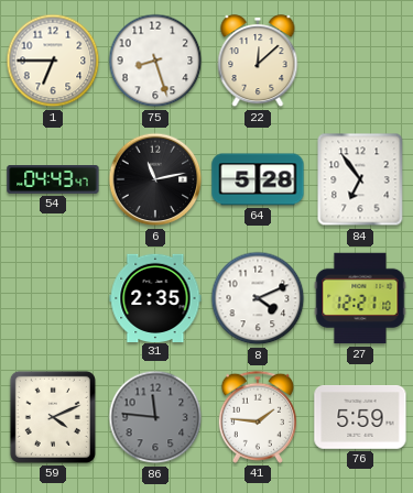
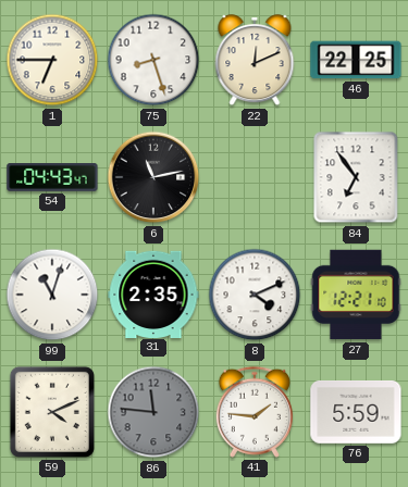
22: 12:08 -> 12:11 (255, 61)
46: none -> 22:25 (356, 60)
64: 5:28 -> none (258, 179)
99: none -> 11:03 (52, 295)
